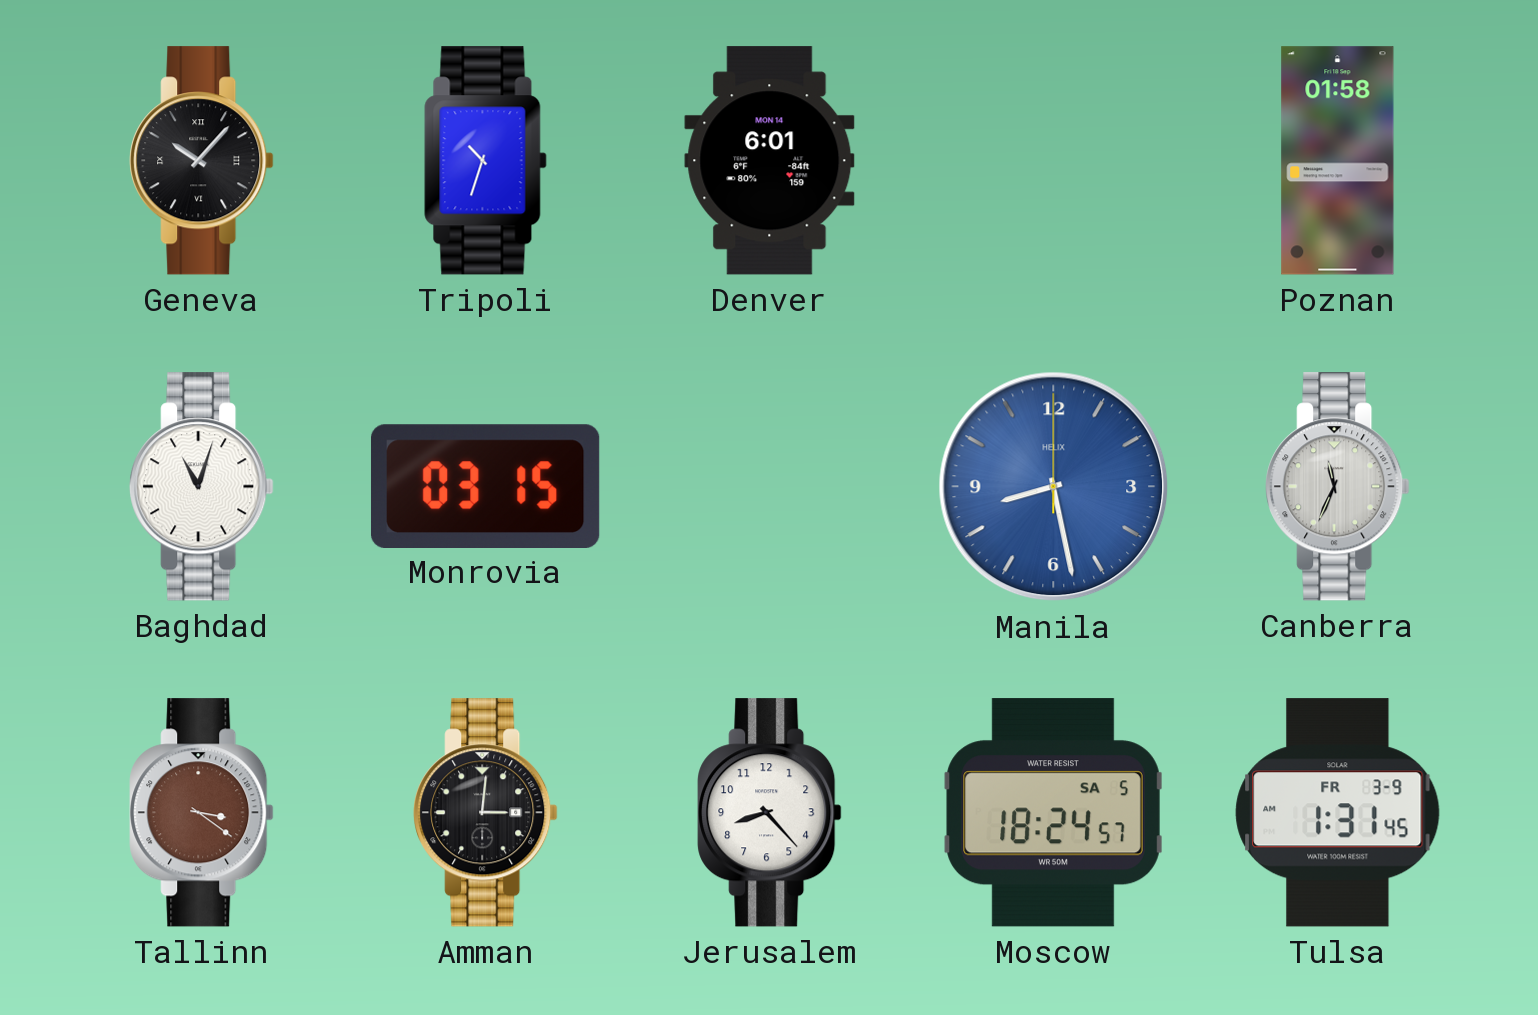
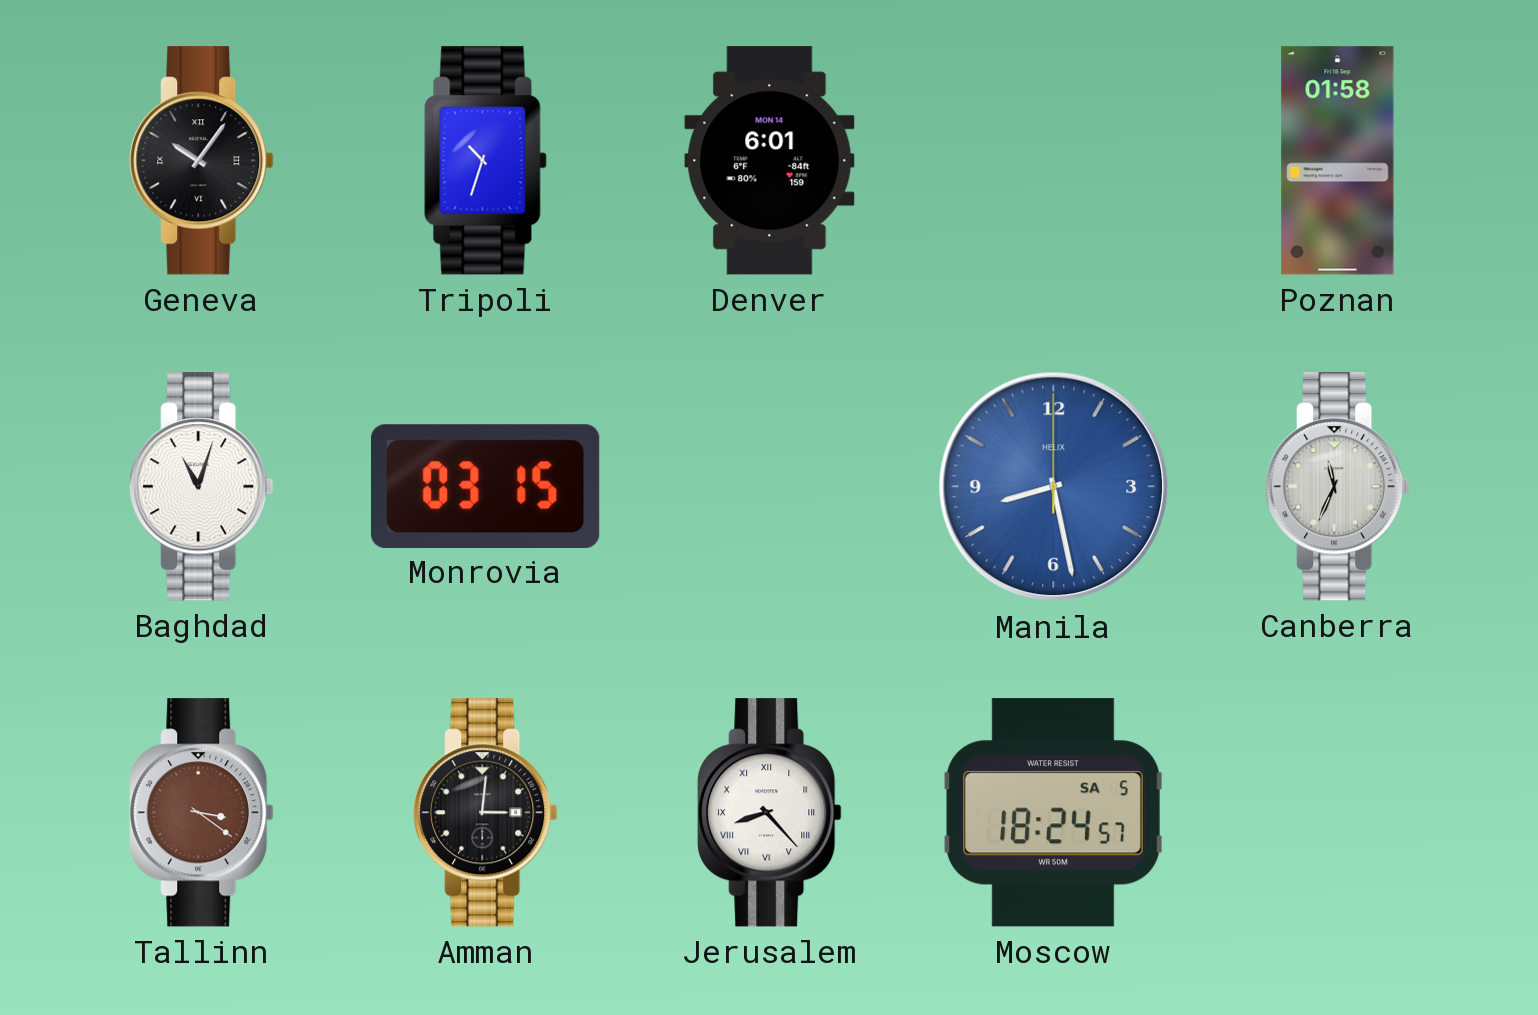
Geneva: 10:07 -> 10:06 (202, 161)
Jerusalem numerals: Arabic -> Roman (770, 813)
Tulsa: 1:31 -> none (1338, 813)
